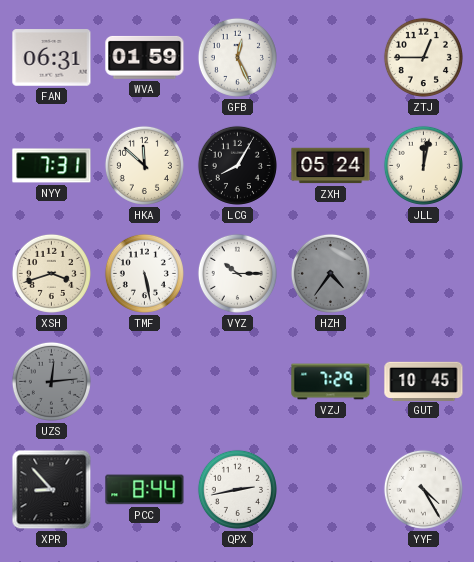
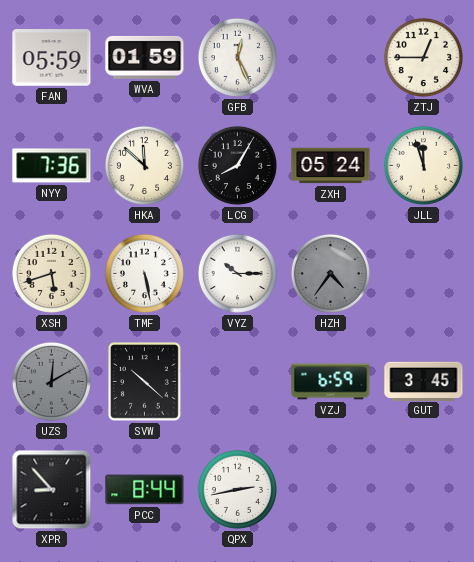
FAN: 06:31 -> 05:59 (52, 58)
NYY: 7:31 -> 7:36 (52, 166)
JLL: 12:02 -> 11:57 (423, 165)
XSH: 3:42 -> 5:42 (51, 273)
UZS: 12:14 -> 12:10 (51, 381)
SVW: none -> 10:22 (145, 382)
VZJ: 7:29 -> 6:59 (331, 382)
GUT: 10:45 -> 3:45 (424, 381)
YYF: 4:25 -> none (423, 489)
